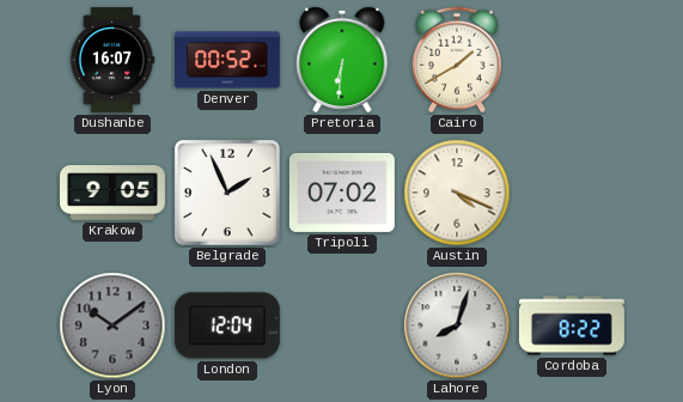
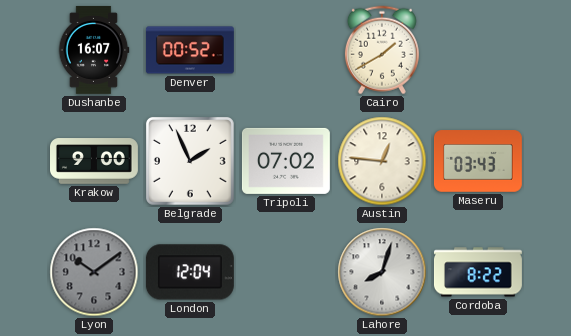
Pretoria: 6:31 -> none (342, 60)
Krakow: 9:05 -> 9:00 (95, 161)
Austin: 4:19 -> 12:46 (382, 161)
Maseru: none -> 03:43 (478, 161)
